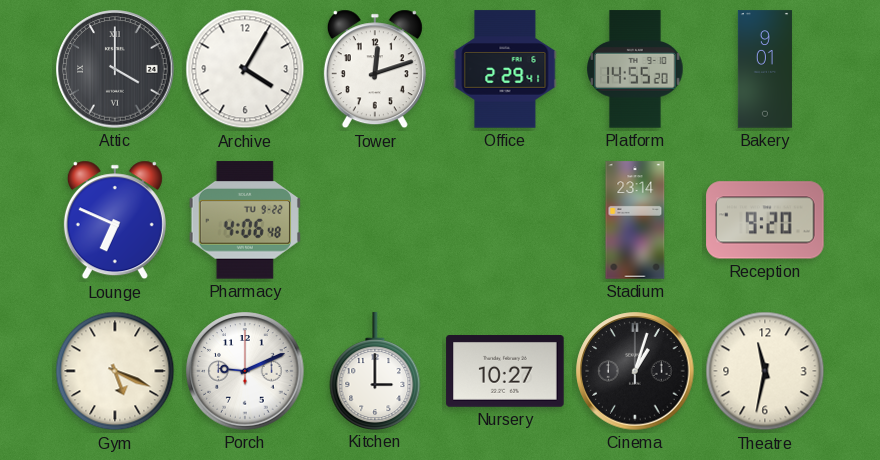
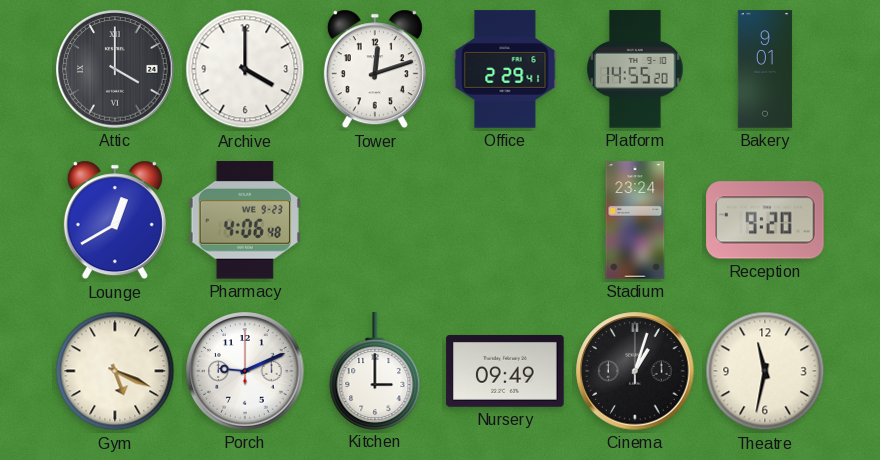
Archive: 4:05 -> 4:00 (245, 69)
Lounge: 6:49 -> 12:40 (115, 220)
Pharmacy date: TU 9-22 -> WE 9-23 (245, 220)
Stadium: 23:14 -> 23:24 (635, 220)
Nursery: 10:27 -> 09:49 (505, 372)
